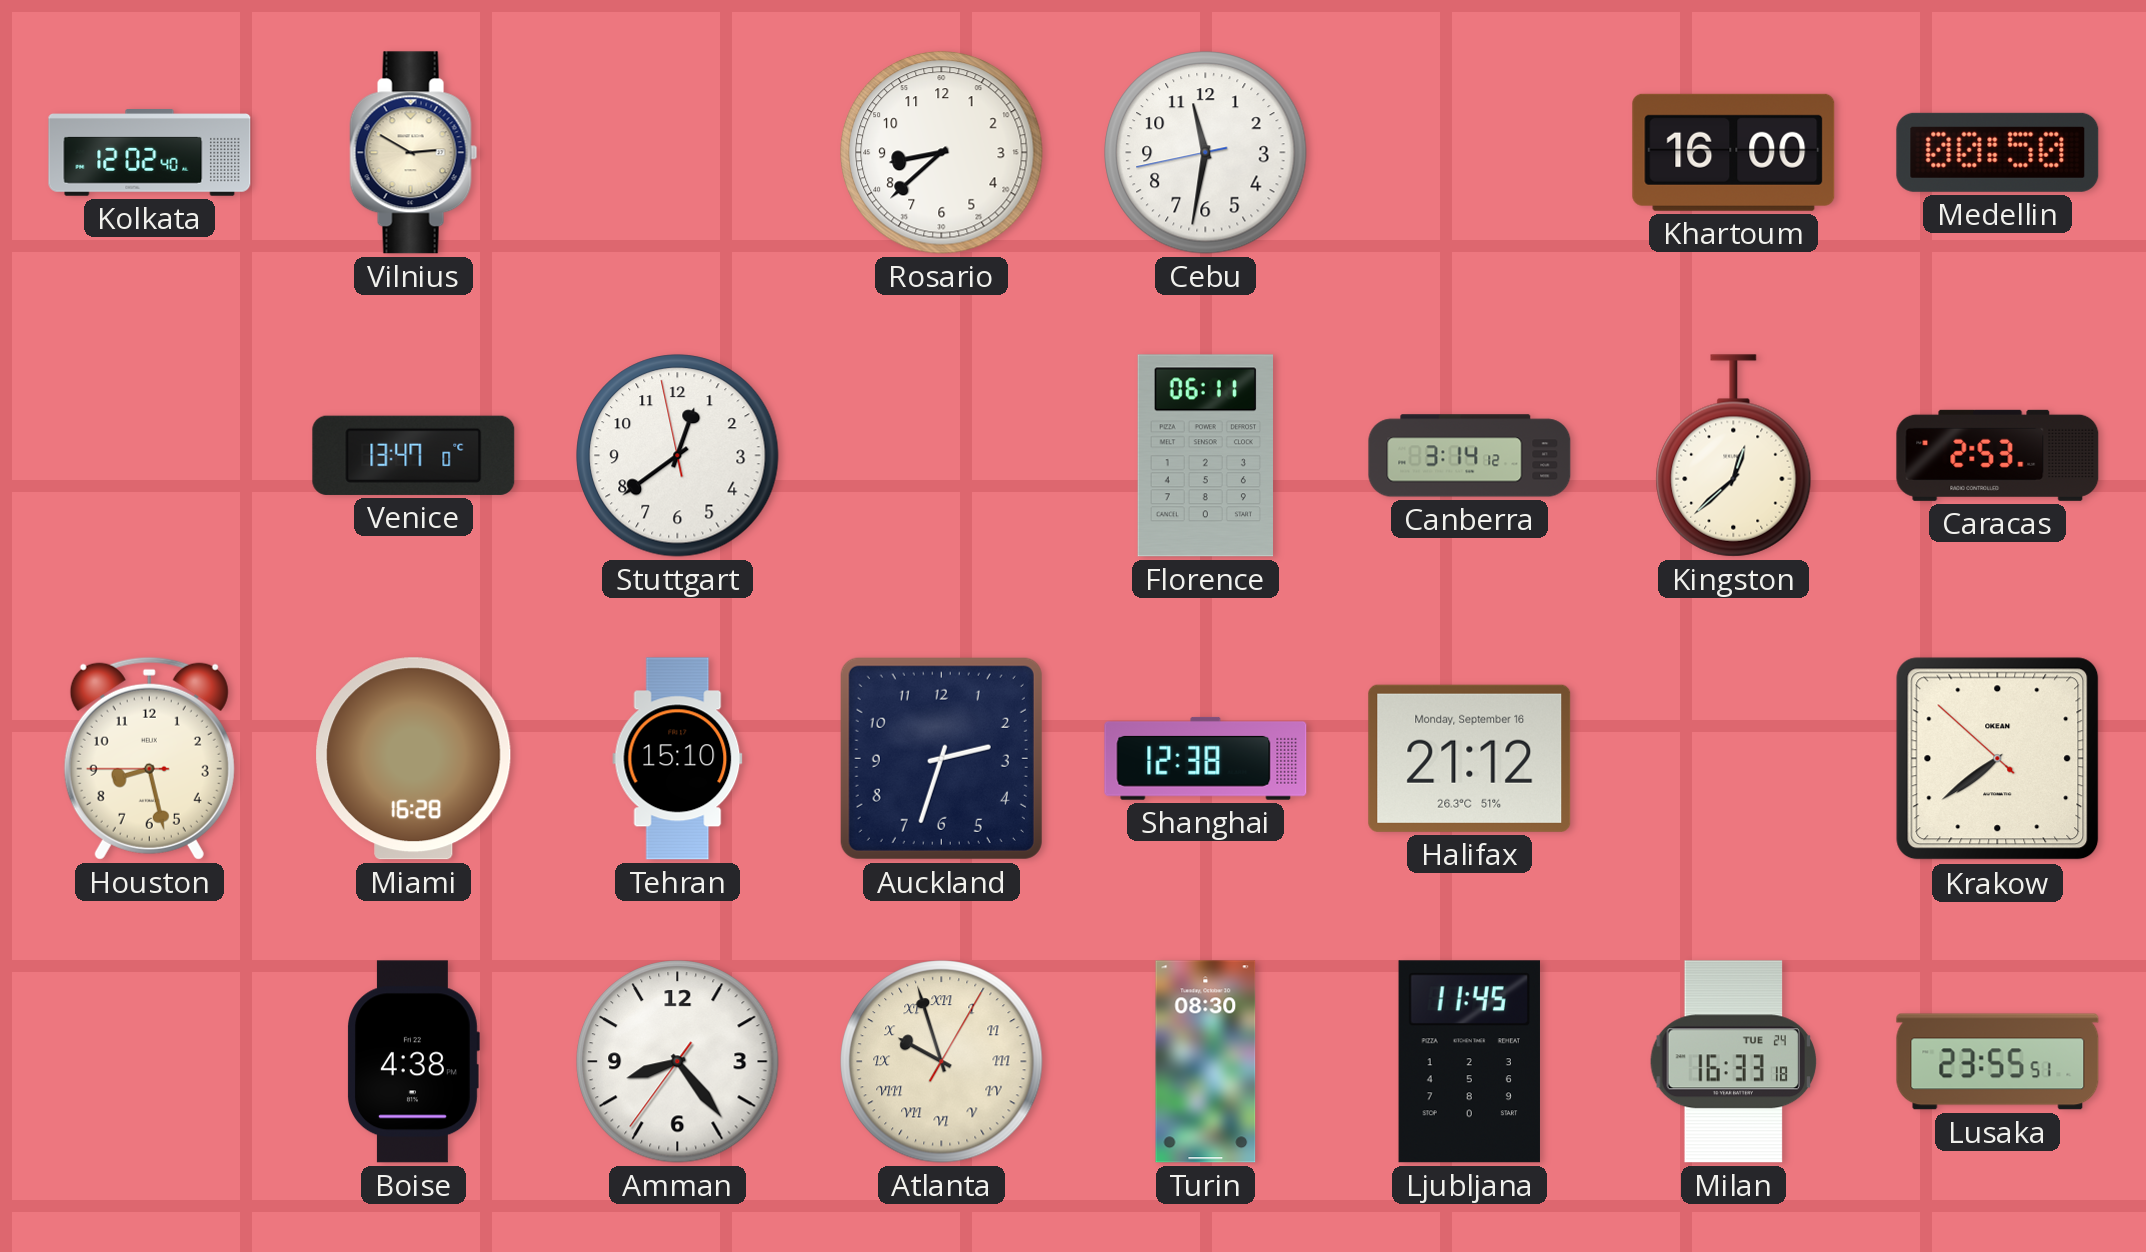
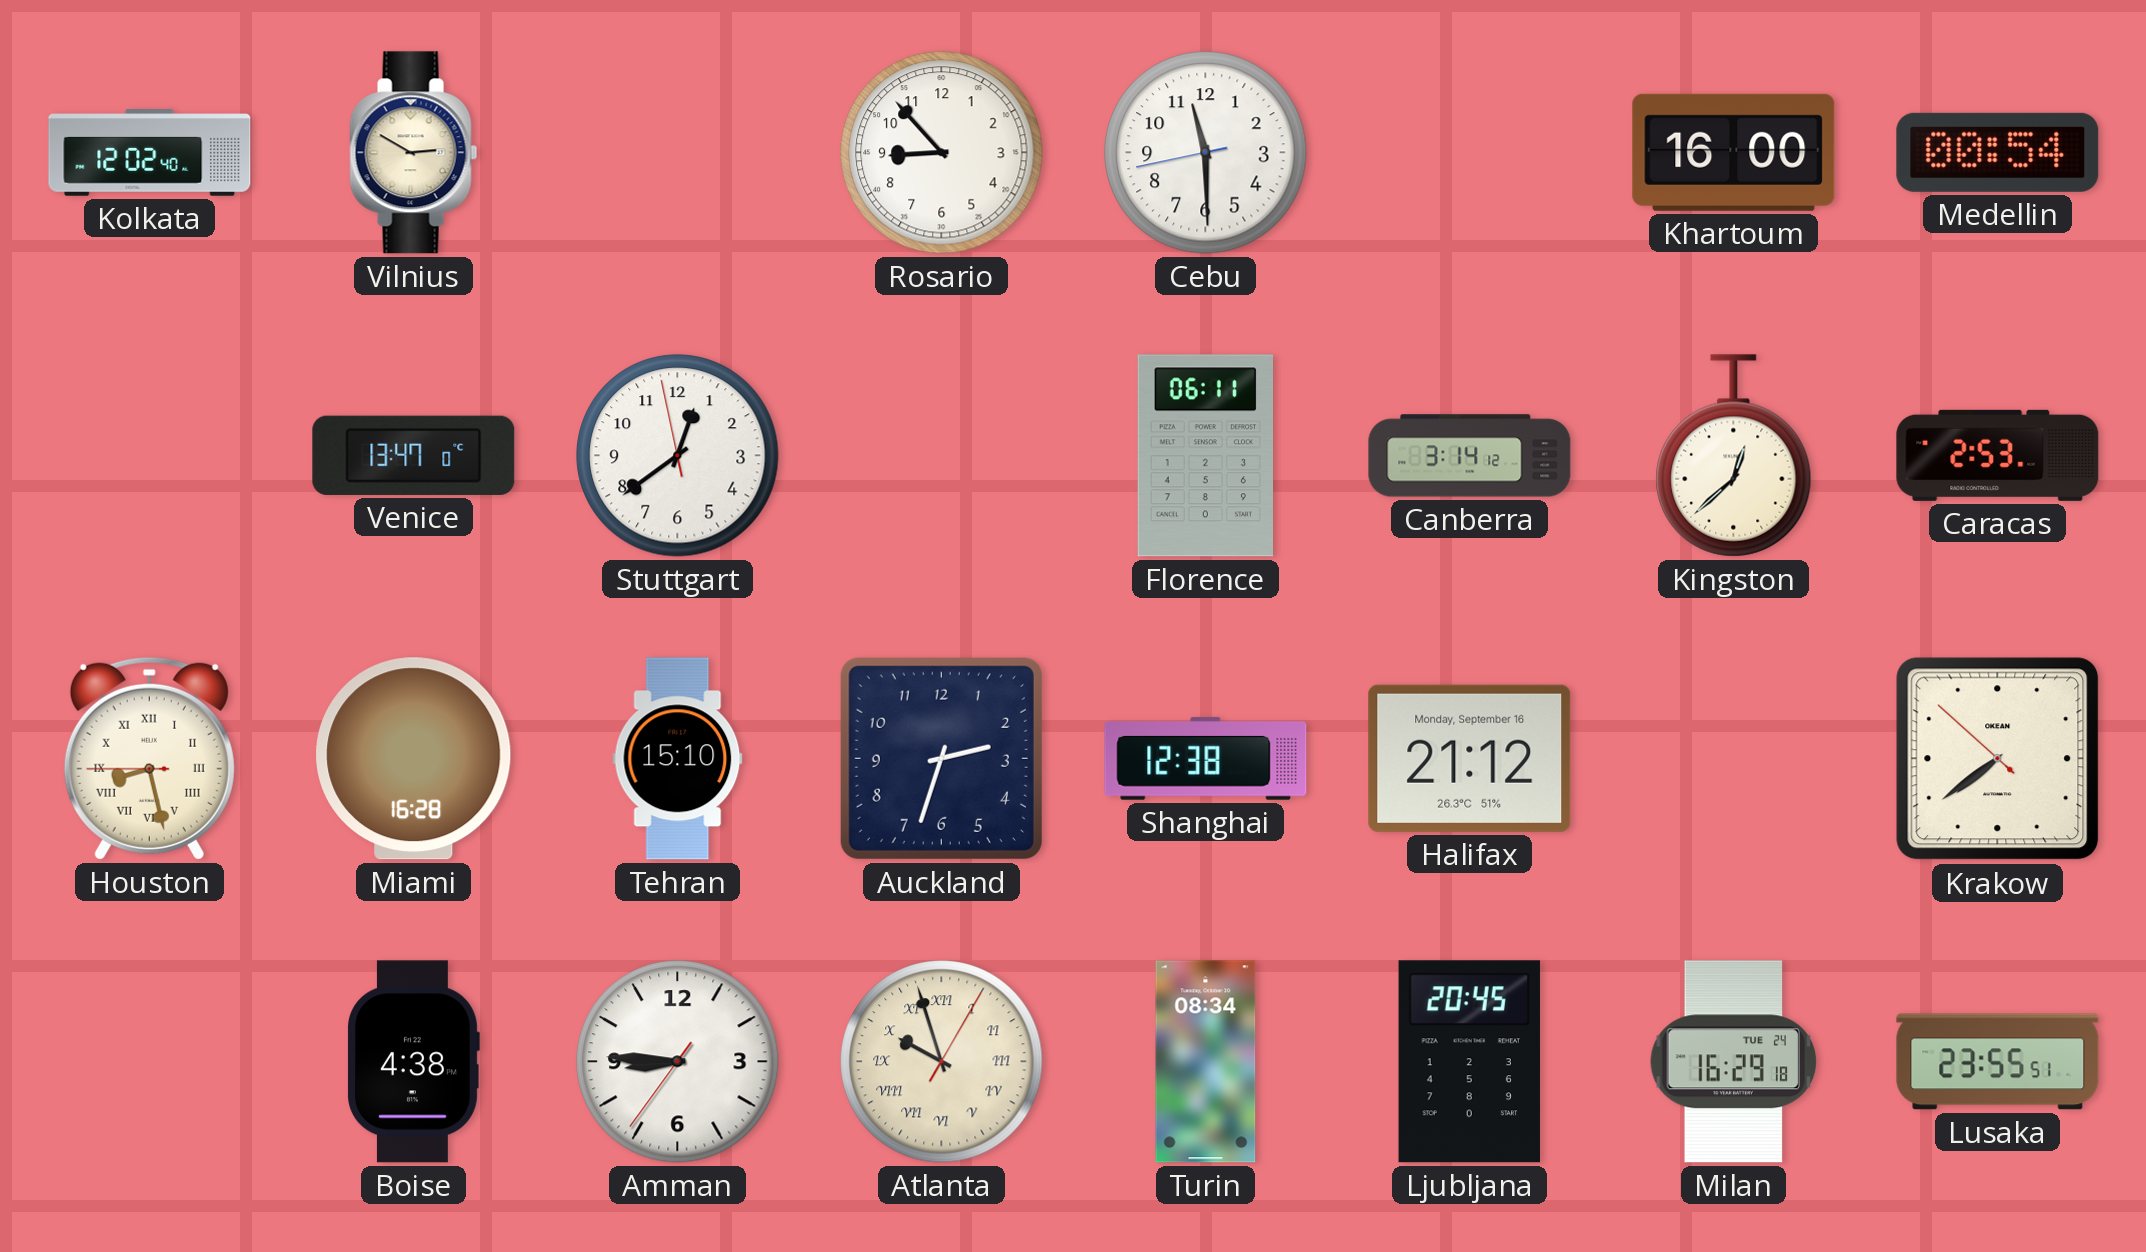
Rosario: 8:38 -> 8:53 (942, 153)
Cebu: 11:31 -> 11:29 (1206, 153)
Medellin: 00:50 -> 00:54 (1998, 152)
Houston numerals: Arabic -> Roman (149, 758)
Amman: 8:23 -> 8:45 (678, 1062)
Turin: 08:30 -> 08:34 (1206, 1062)
Ljubljana: 11:45 -> 20:45 (1469, 1062)
Milan: 16:33 -> 16:29 (1734, 1062)
